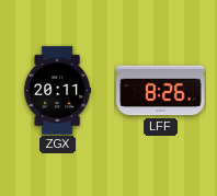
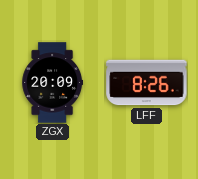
ZGX: 20:11 -> 20:09 (53, 83)
